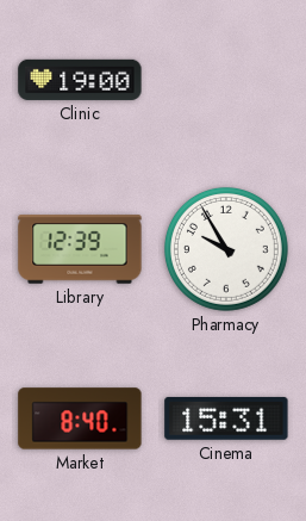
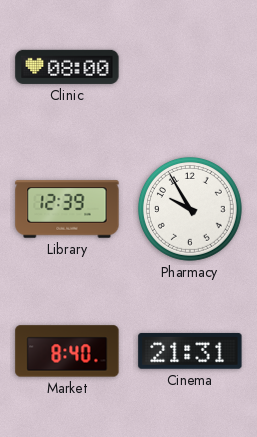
Clinic: 19:00 -> 08:00 (67, 67)
Cinema: 15:31 -> 21:31 (190, 351)
